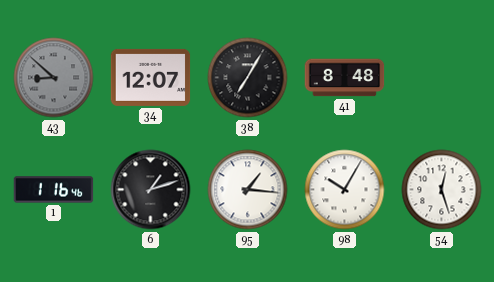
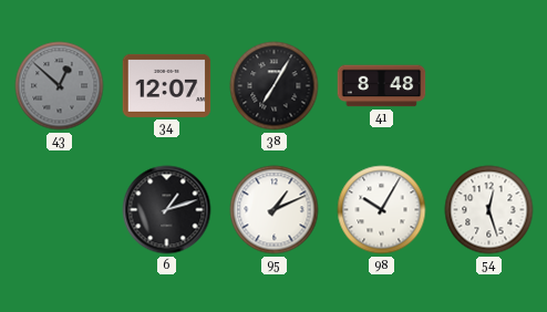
43: 8:52 -> 12:52 (60, 86)
1: 1:16 -> none (54, 190)
95: 1:16 -> 1:11 (275, 210)
